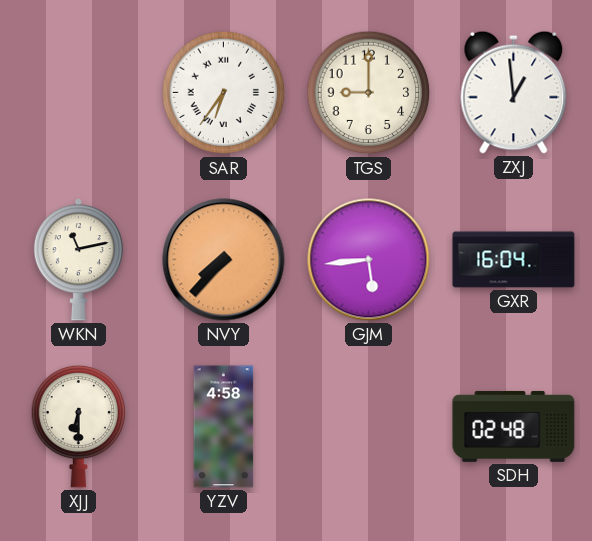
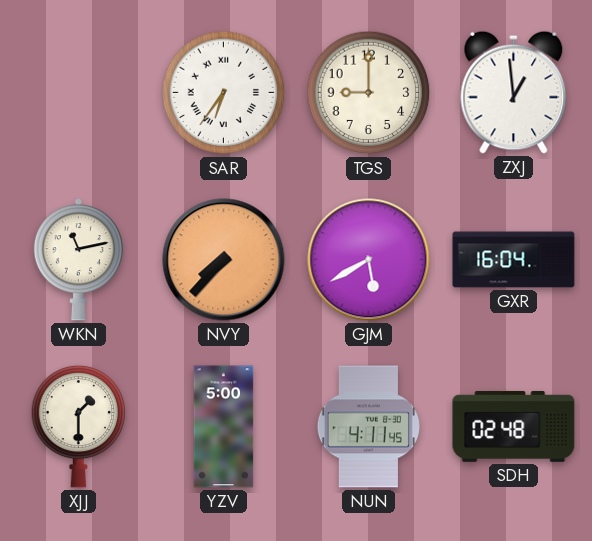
GJM: 5:44 -> 5:40 (369, 260)
XJJ: 6:30 -> 1:30 (79, 426)
YZV: 4:58 -> 5:00 (224, 427)
NUN: none -> 4:11 (368, 427)
